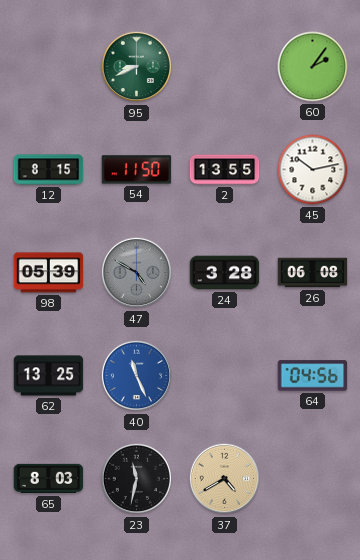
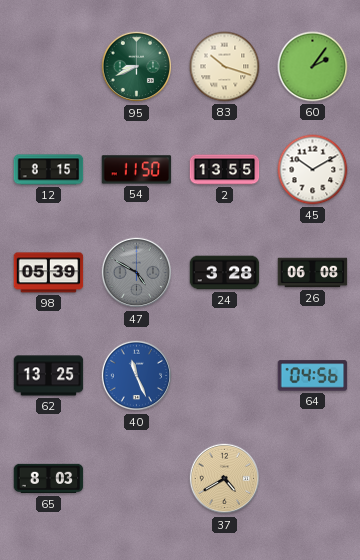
83: none -> 10:18 (225, 67)
45: 10:13 -> 10:10 (313, 170)
23: 11:32 -> none (137, 479)
